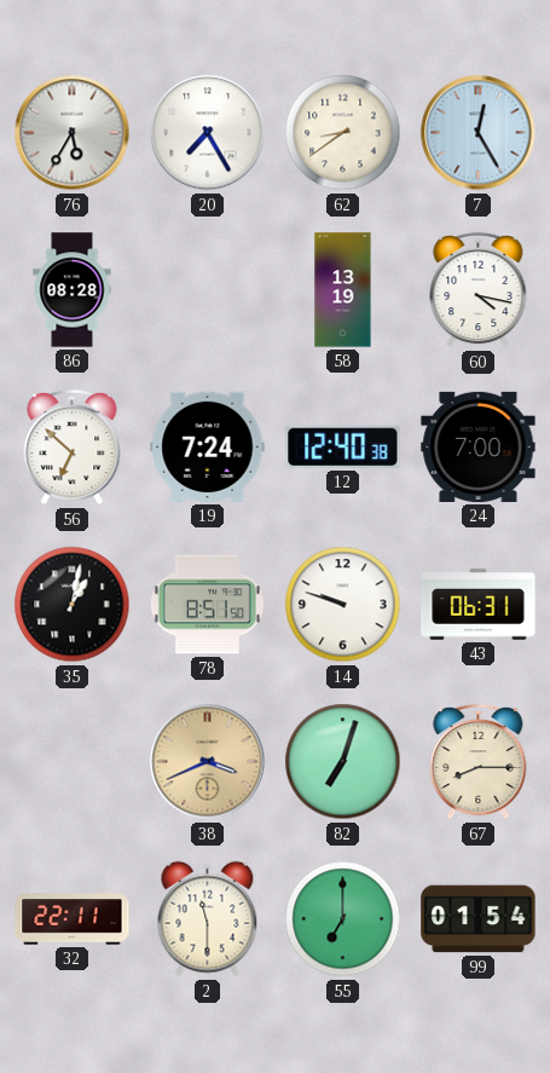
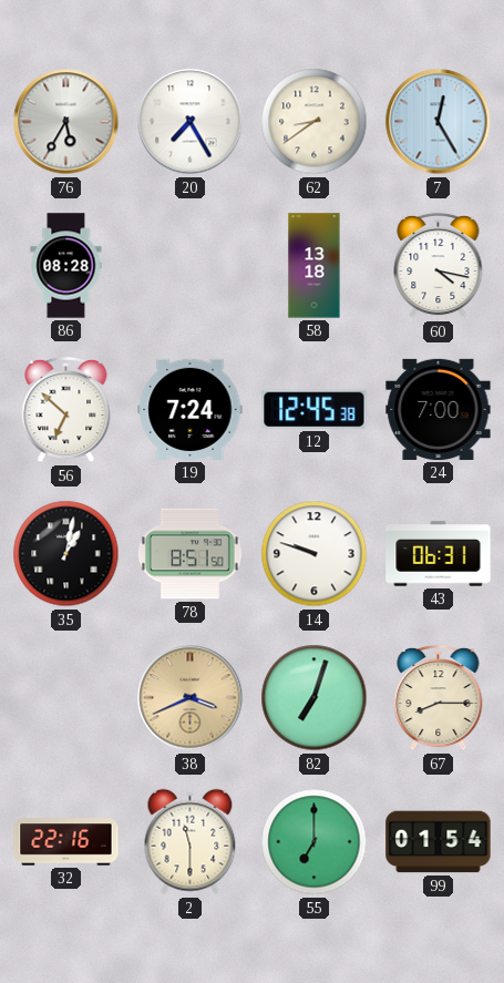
58: 13:19 -> 13:18 (315, 266)
12: 12:40 -> 12:45 (315, 409)
32: 22:11 -> 22:16 (66, 842)
